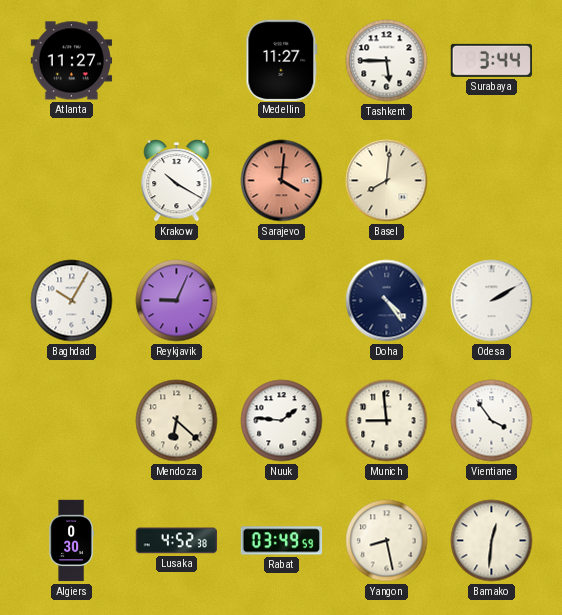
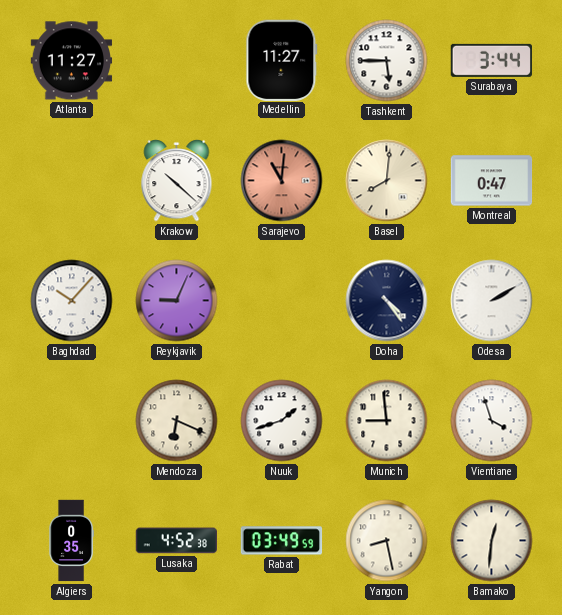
Krakow: 10:20 -> 10:22 (177, 181)
Sarajevo: 4:01 -> 11:01 (282, 181)
Montreal: none -> 0:47 (492, 181)
Baghdad: 10:05 -> 10:07 (72, 301)
Mendoza: 6:22 -> 6:19 (177, 421)
Nuuk: 1:46 -> 1:42 (282, 421)
Vientiane: 3:54 -> 3:57 (492, 421)
Algiers: 0:30 -> 0:35 (71, 541)
